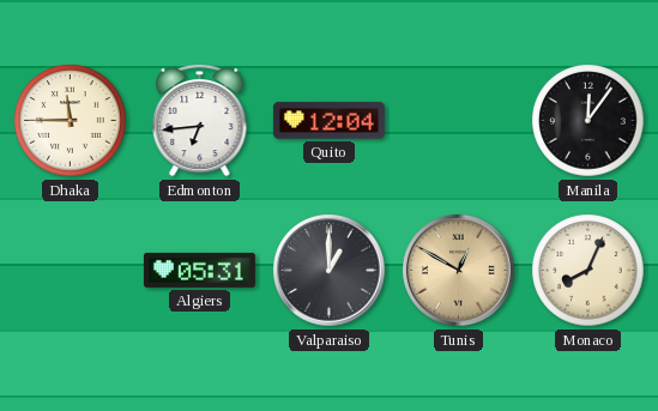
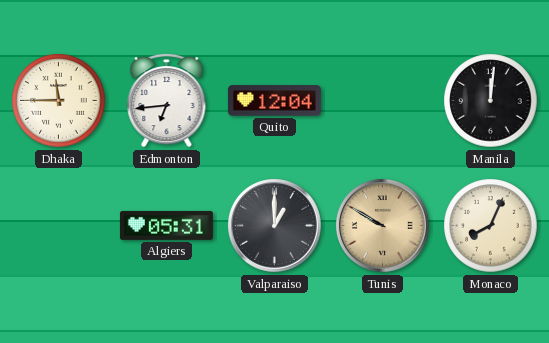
Manila: 12:06 -> 12:01 (491, 101)
Tunis: 12:50 -> 9:50 (383, 226)
